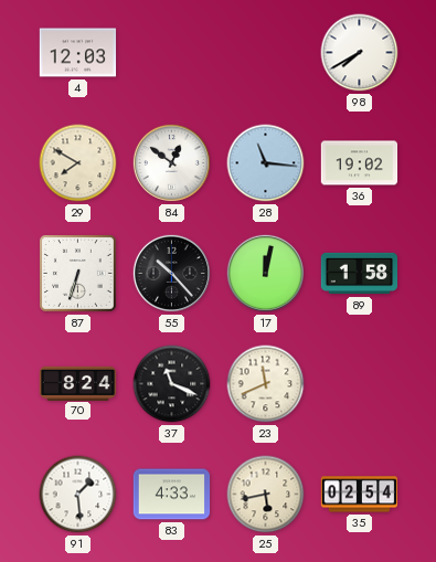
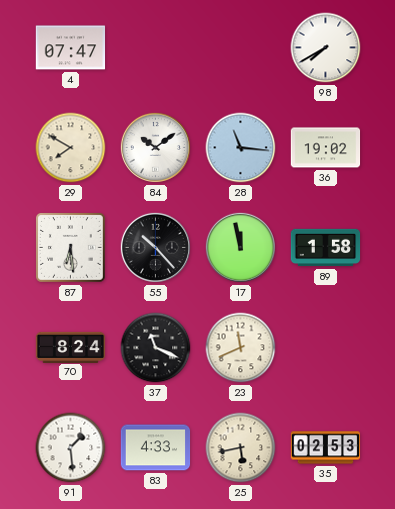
4: 12:03 -> 07:47 (71, 48)
84: 12:51 -> 10:09 (155, 147)
87: 6:33 -> 6:29 (71, 248)
17: 12:02 -> 11:58 (240, 247)
35: 02:54 -> 02:53 (326, 448)
